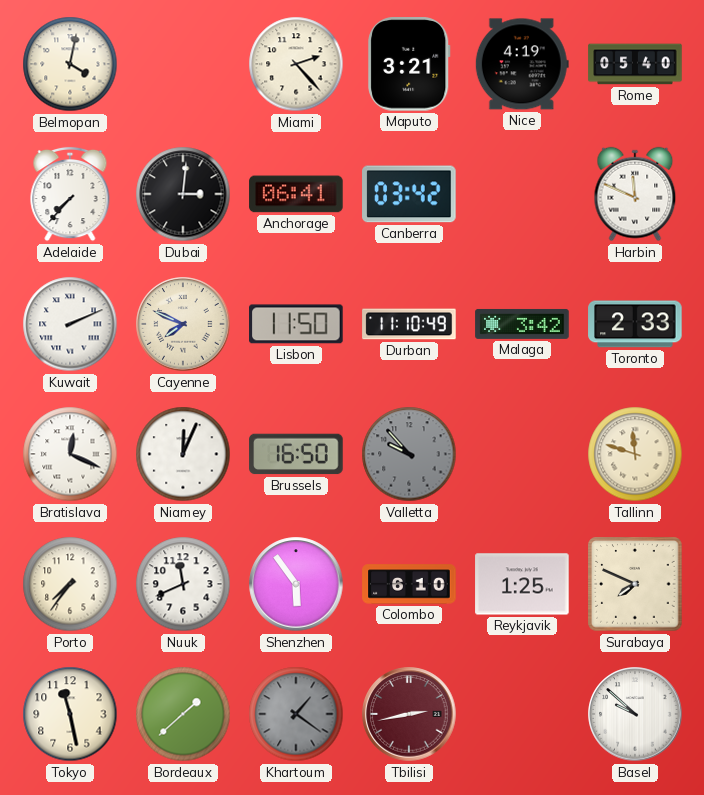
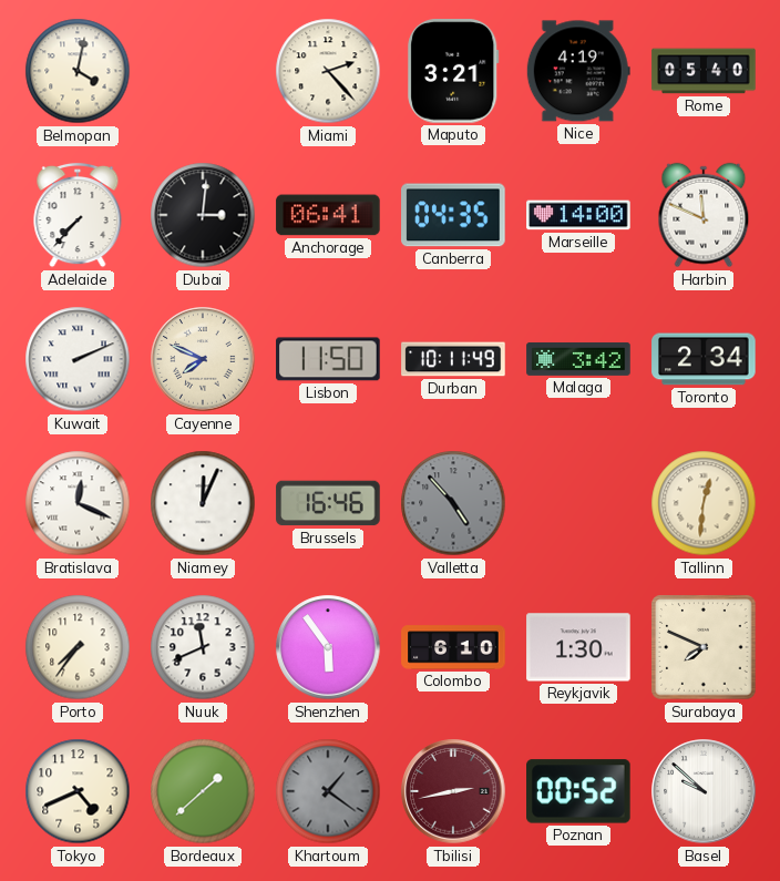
Canberra: 03:42 -> 04:35 (453, 215)
Marseille: none -> 14:00 (578, 215)
Durban: 11:10 -> 10:11 (453, 359)
Toronto: 2:33 -> 2:34 (704, 359)
Brussels: 16:50 -> 16:46 (328, 503)
Valletta: 9:53 -> 4:53 (453, 503)
Tallinn: 11:48 -> 12:31 (704, 503)
Reykjavik: 1:25 -> 1:30 (578, 647)
Tokyo: 11:28 -> 4:41 (78, 791)
Poznan: none -> 00:52 (578, 791)
